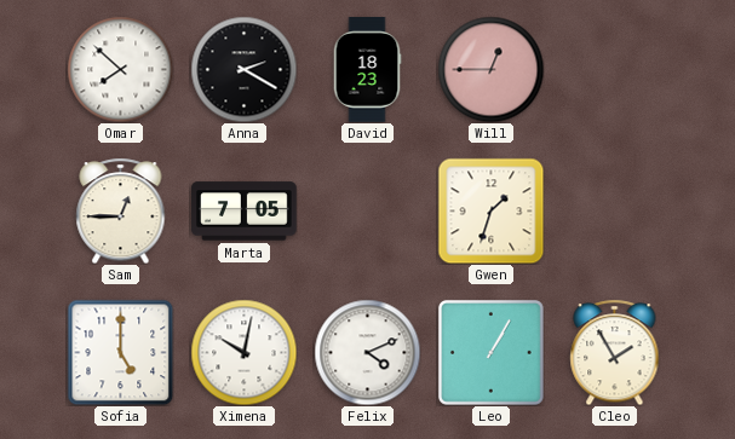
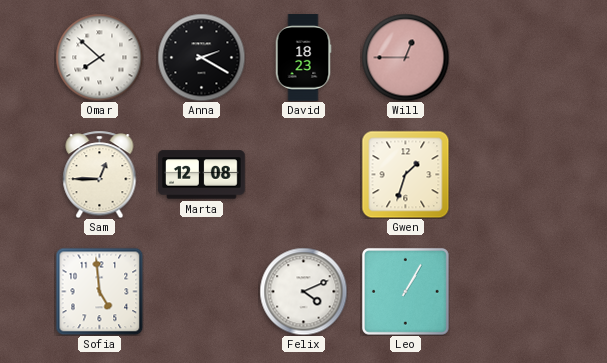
Marta: 7:05 -> 12:08 (202, 175)
Sofia: 5:00 -> 4:59 (99, 291)
Ximena: 10:02 -> none (243, 352)
Cleo: 1:55 -> none (615, 352)
